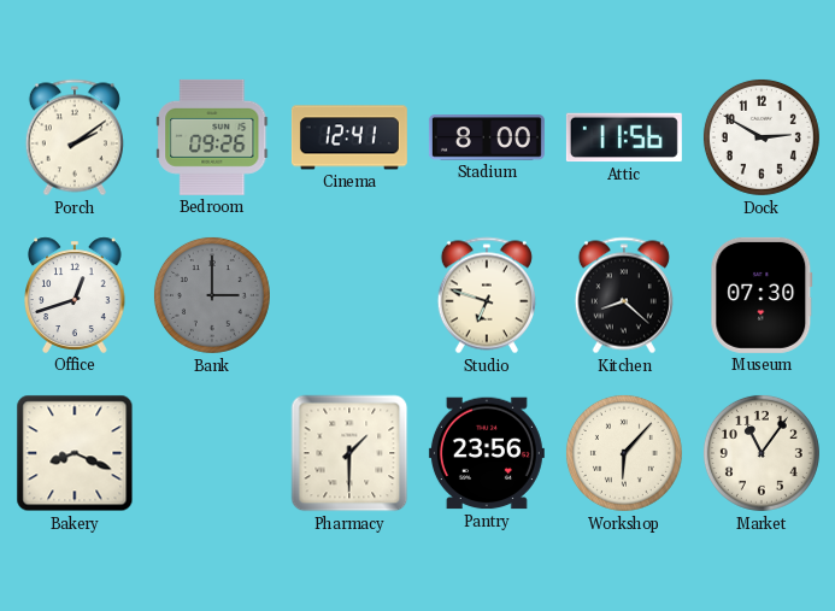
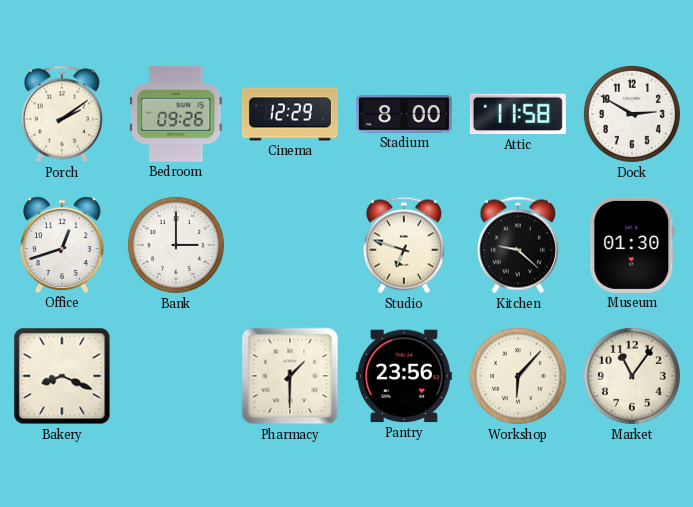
Cinema: 12:41 -> 12:29 (290, 114)
Attic: 11:56 -> 11:58 (518, 114)
Bank dial: grey -> white (176, 245)
Kitchen: 8:22 -> 9:22 (518, 245)
Museum: 07:30 -> 01:30 (632, 245)
